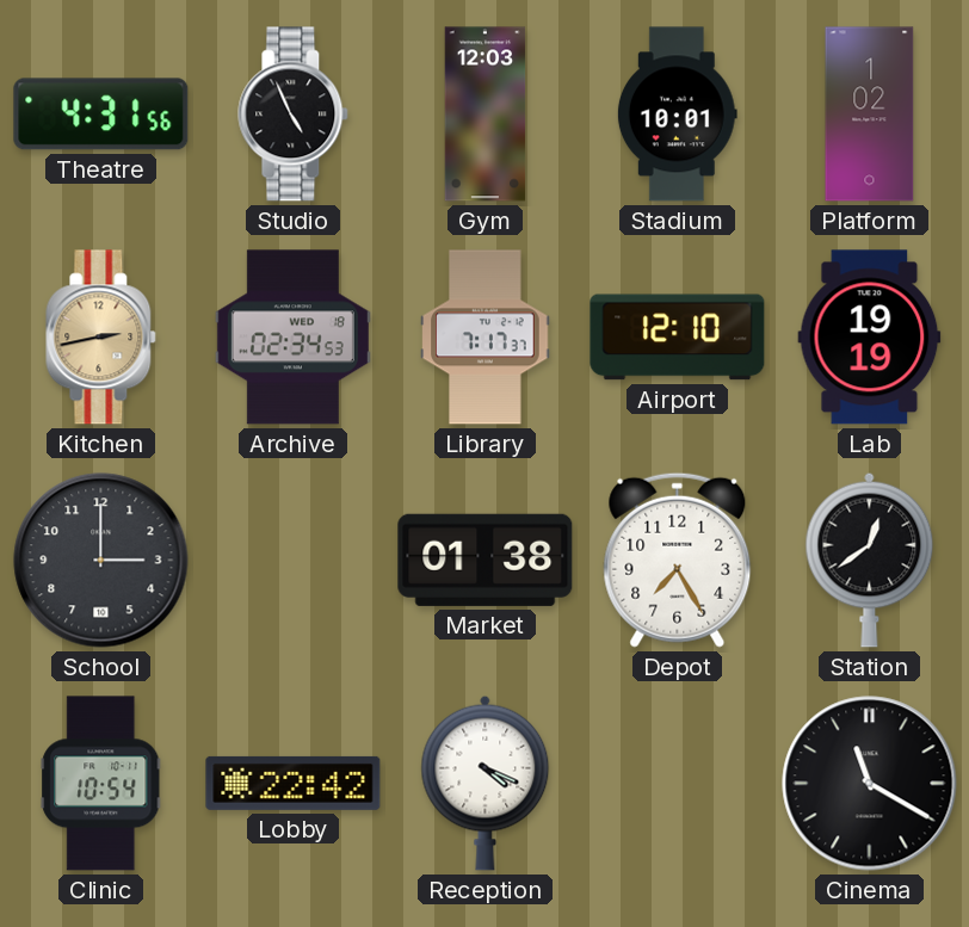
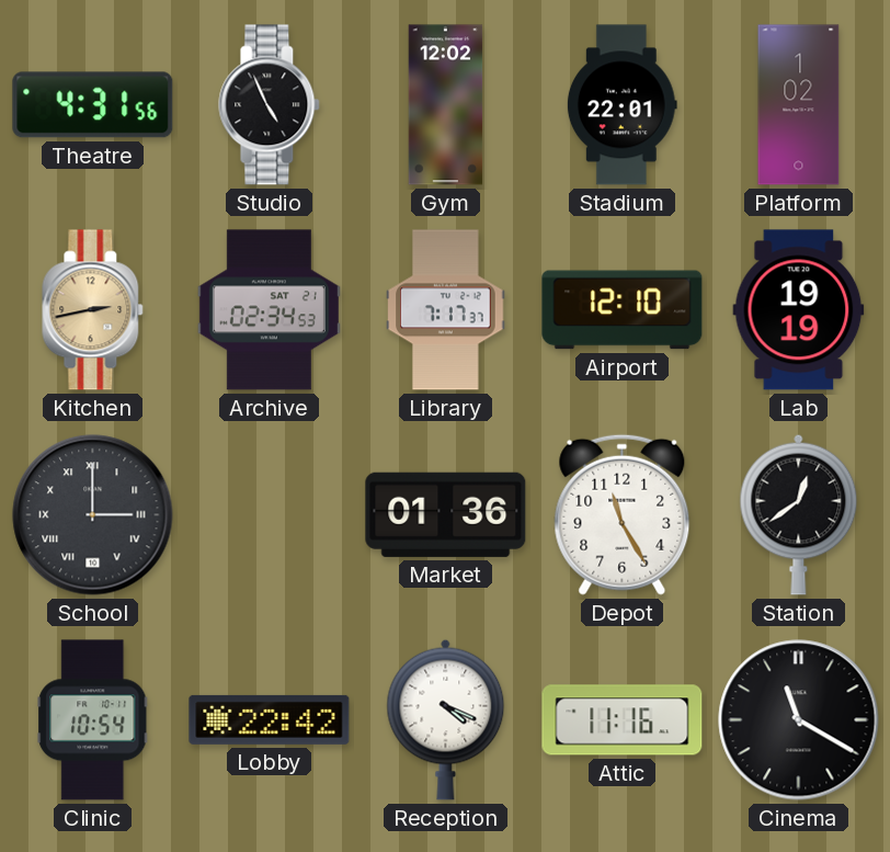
Gym: 12:03 -> 12:02 (446, 105)
Stadium: 10:01 -> 22:01 (621, 105)
Archive date: WED 18 -> SAT 21 (269, 310)
School numerals: Arabic -> Roman (93, 515)
Market: 01:38 -> 01:36 (446, 514)
Depot: 7:25 -> 11:25 (623, 514)
Attic: none -> 11:16 (623, 720)
